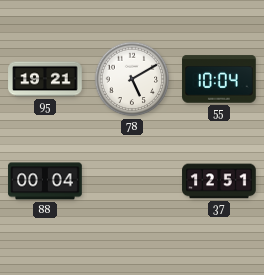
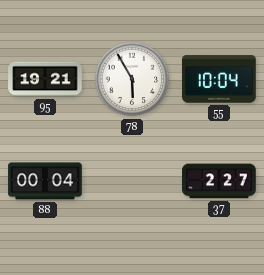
78: 5:10 -> 5:55 (132, 79)
37: 12:51 -> 2:27 (219, 181)
